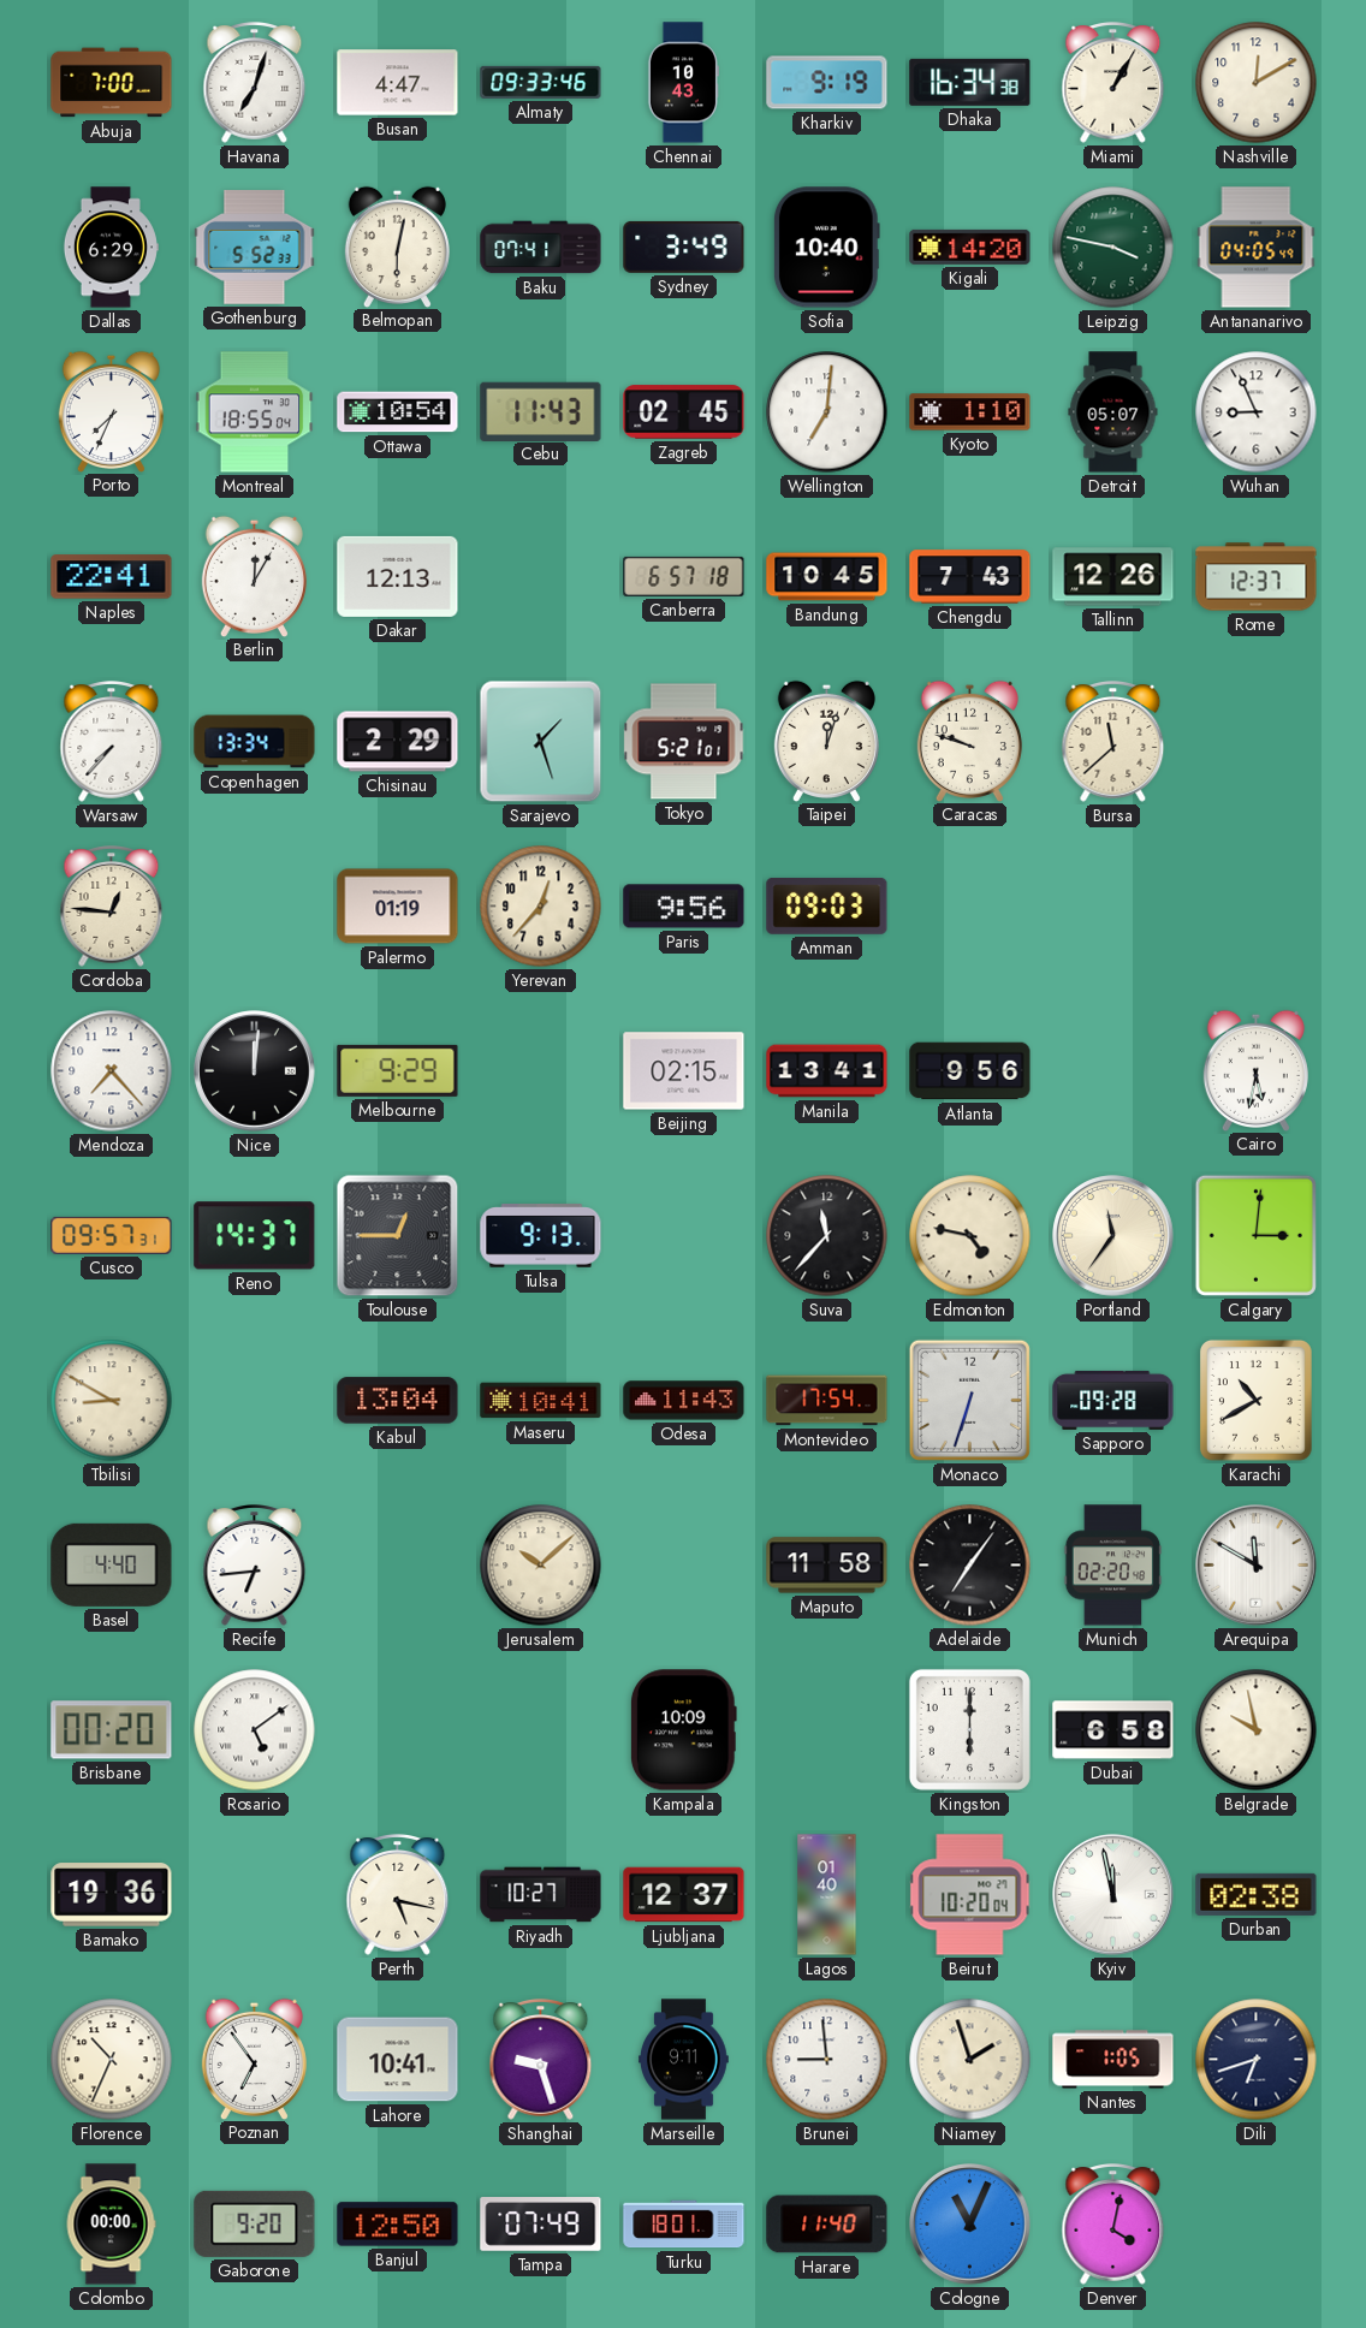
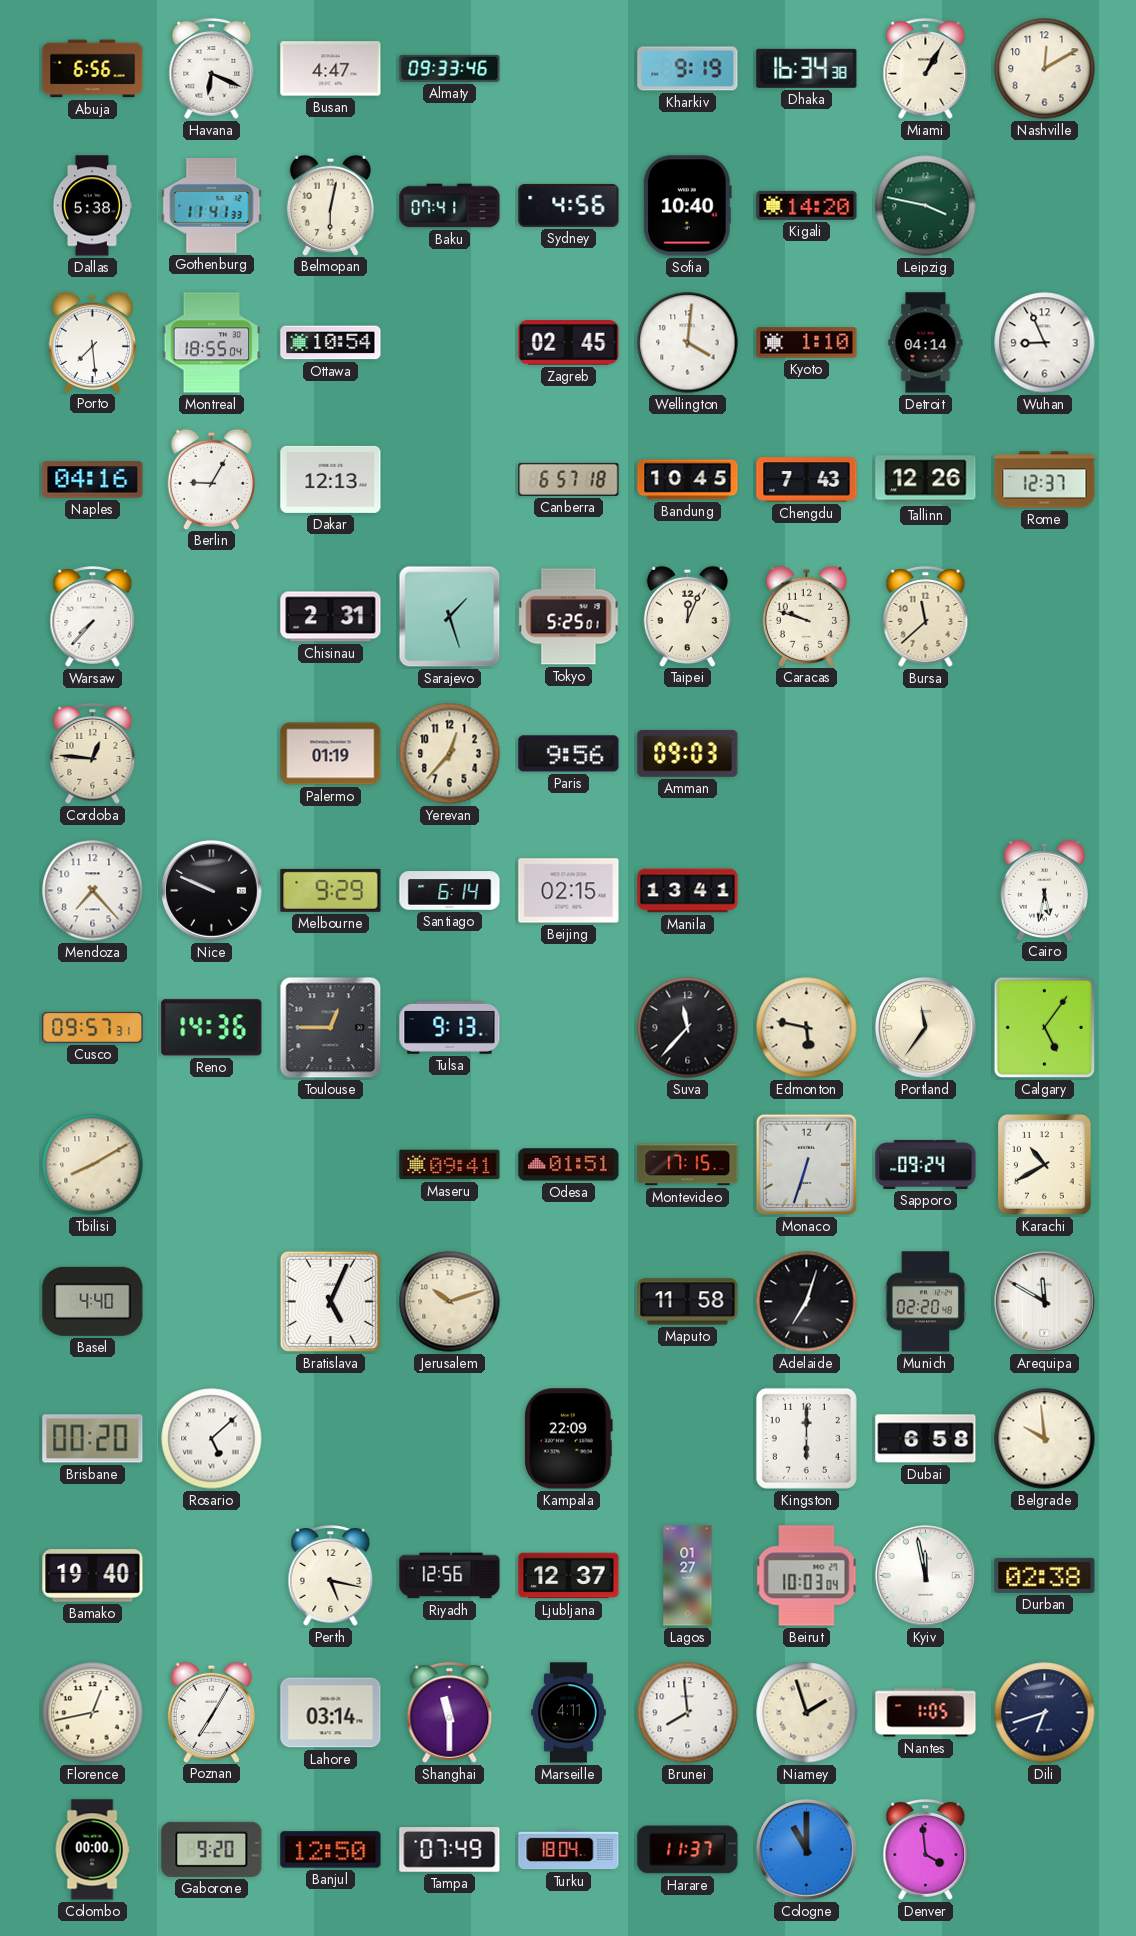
Abuja: 7:00 -> 6:56 (93, 69)
Havana: 7:03 -> 6:19 (212, 69)
Chennai: 10:43 -> none (683, 83)
Dallas: 6:29 -> 5:38 (92, 206)
Gothenburg: 5:52 -> 11:41 (212, 206)
Sydney: 3:49 -> 4:56 (569, 205)
Antananarivo: 04:05 -> none (1257, 248)
Porto: 7:34 -> 7:29 (92, 342)
Cebu: 11:43 -> none (541, 411)
Wellington: 7:01 -> 4:01 (688, 343)
Detroit: 05:07 -> 04:14 (926, 343)
Naples: 22:41 -> 04:16 (93, 480)
Berlin: 12:05 -> 9:05 (211, 479)
Copenhagen: 13:34 -> none (255, 742)
Chisinau: 2:29 -> 2:31 (331, 617)
Tokyo: 5:21 -> 5:25 (569, 617)
Taipei: 12:03 -> 12:04 (687, 616)
Nice: 12:01 -> 9:49 (212, 891)
Santiago: none -> 6:14 (450, 891)
Atlanta: 9:56 -> none (970, 1071)
Reno: 14:37 -> 14:36 (212, 1028)
Edmonton: 4:47 -> 5:47 (807, 1028)
Calgary: 3:01 -> 5:06 (1044, 1027)
Tbilisi: 8:50 -> 8:10 (93, 1165)
Kabul: 13:04 -> none (398, 1401)
Maseru: 10:41 -> 09:41 (450, 1165)
Odesa: 11:43 -> 01:51 (569, 1165)
Montevideo: 17:54 -> 17:15 (688, 1165)
Sapporo: 09:28 -> 09:24 (926, 1164)
Recife: 6:44 -> none (255, 1566)
Bratislava: none -> 5:04 (330, 1301)
Jerusalem: 10:08 -> 10:12 (450, 1302)
Adelaide: 7:06 -> 7:03 (807, 1302)
Rosario: 5:09 -> 5:08 (212, 1439)
Kampala: 10:09 -> 22:09 (568, 1439)
Belgrade: 9:58 -> 9:59 (1045, 1439)
Bamako: 19:36 -> 19:40 (93, 1576)
Riyadh: 10:27 -> 12:56 (450, 1576)
Lagos: 01:40 -> 01:27 (688, 1576)
Beirut: 10:20 -> 10:03 (807, 1576)
Florence: 10:34 -> 12:43 (93, 1713)
Poznan: 6:54 -> 7:05 (211, 1712)
Lahore: 10:41 -> 03:14 (331, 1713)
Shanghai: 9:27 -> 11:30 (450, 1713)
Marseille: 9:11 -> 4:11 (569, 1713)
Brunei: 8:59 -> 7:59 (688, 1713)
Turku: 18:01 -> 18:04 (569, 1850)
Harare: 11:40 -> 11:37 (688, 1850)
Cologne: 11:04 -> 11:00 (807, 1850)
Denver: 4:02 -> 3:59 (926, 1850)
